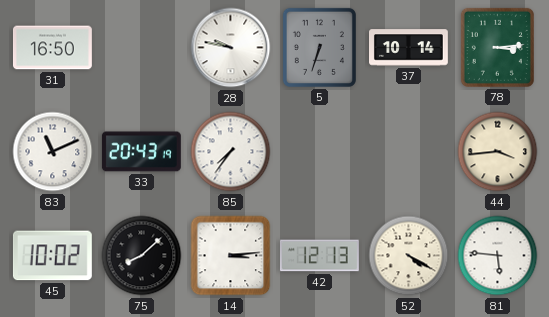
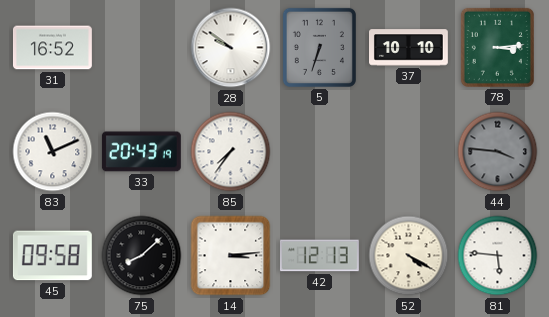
31: 16:50 -> 16:52 (52, 48)
28: 9:47 -> 9:51 (231, 48)
37: 10:14 -> 10:10 (409, 48)
44: 3:44 -> 3:46 (498, 152)
44 dial: cream -> grey (498, 152)
45: 10:02 -> 09:58 (52, 256)
